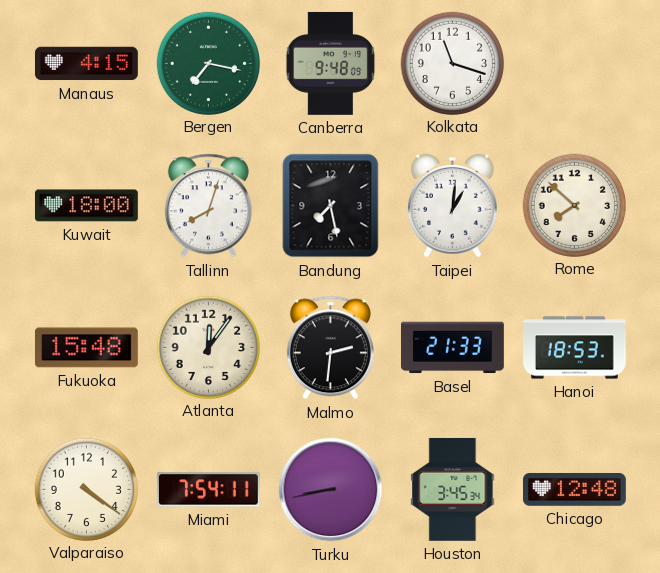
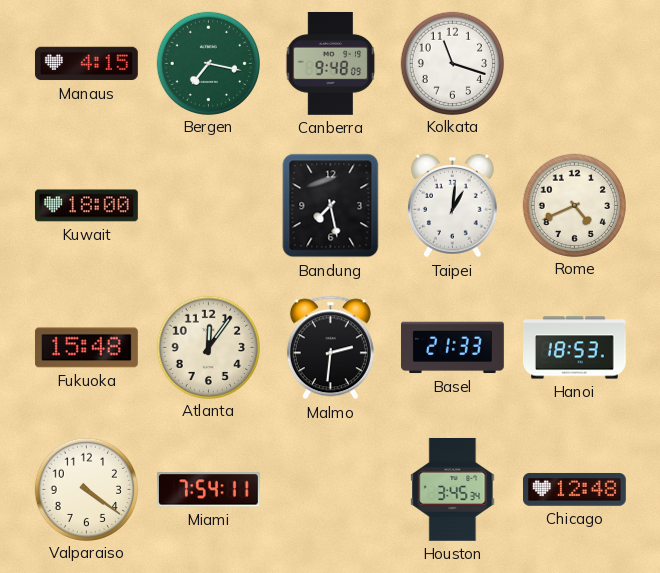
Tallinn: 8:03 -> none (208, 206)
Rome: 7:52 -> 4:41 (574, 205)
Turku: 8:43 -> none (331, 490)
